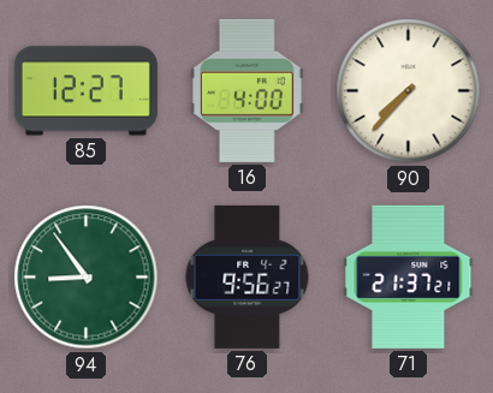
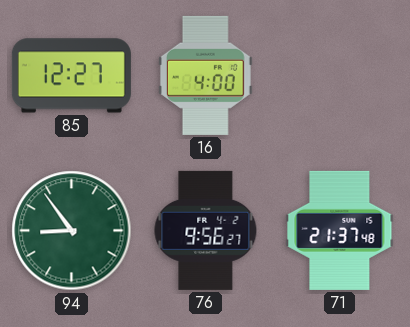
90: 7:37 -> none (409, 91)
71: 21:37:21 -> 21:37:48 (340, 230)
